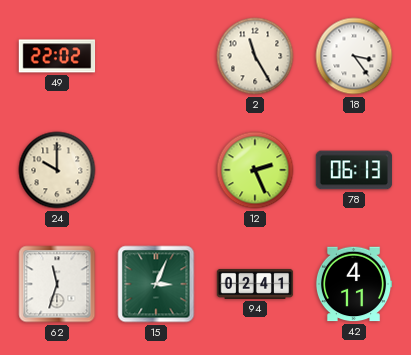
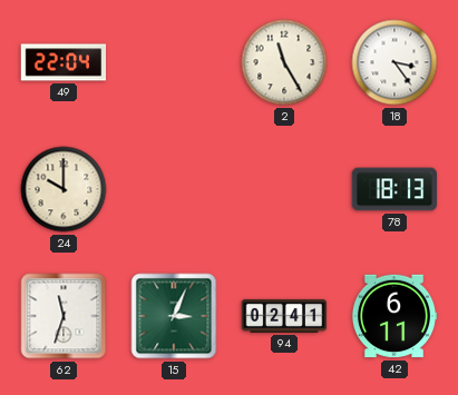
49: 22:02 -> 22:04 (64, 62)
12: 2:26 -> none (255, 170)
78: 06:13 -> 18:13 (394, 189)
42: 4:11 -> 6:11 (394, 316)
